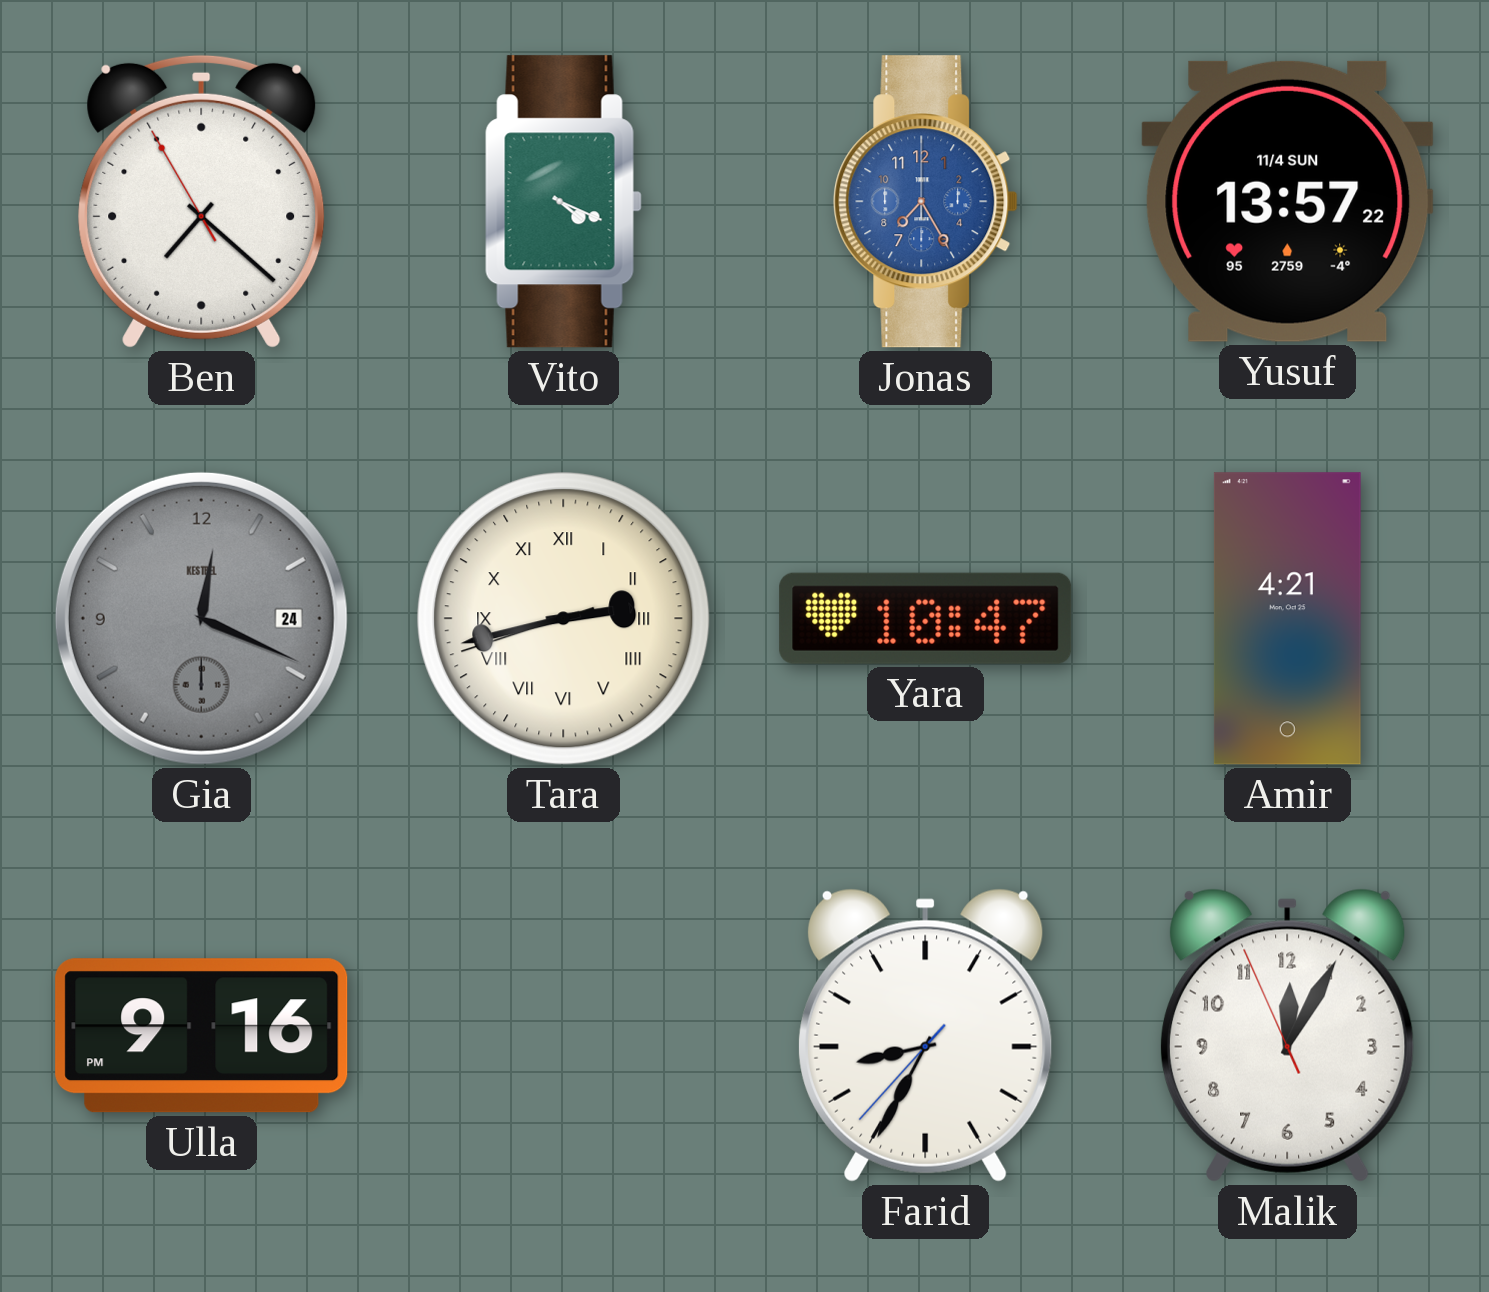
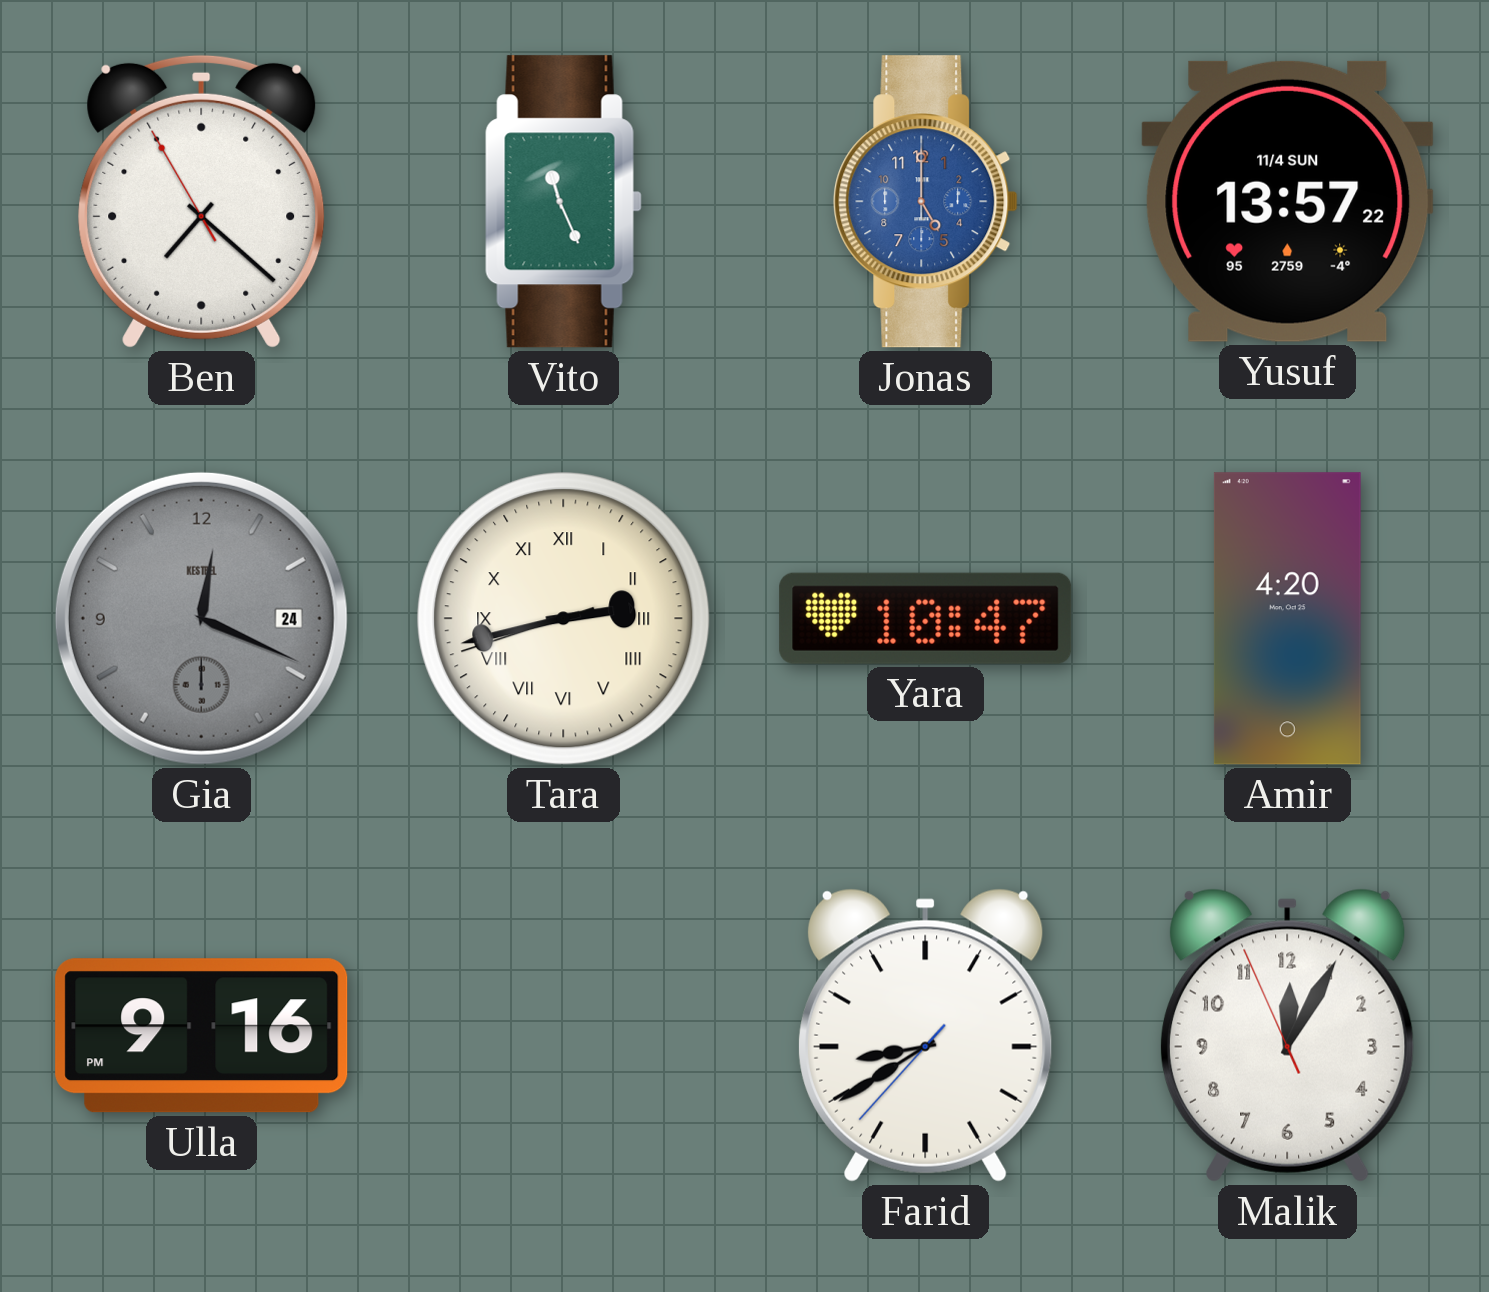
Vito: 4:19 -> 11:26 (563, 202)
Jonas: 7:25 -> 5:00 (926, 202)
Amir: 4:21 -> 4:20 (1287, 619)
Farid: 8:34 -> 8:39 (925, 1035)
